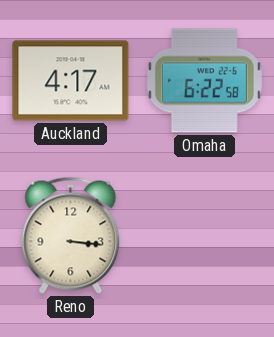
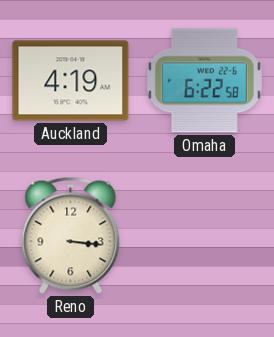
Auckland: 4:17 -> 4:19 (71, 81)
